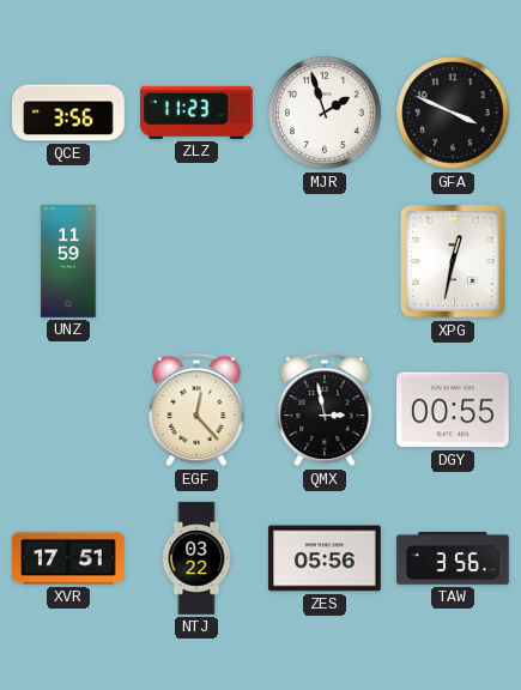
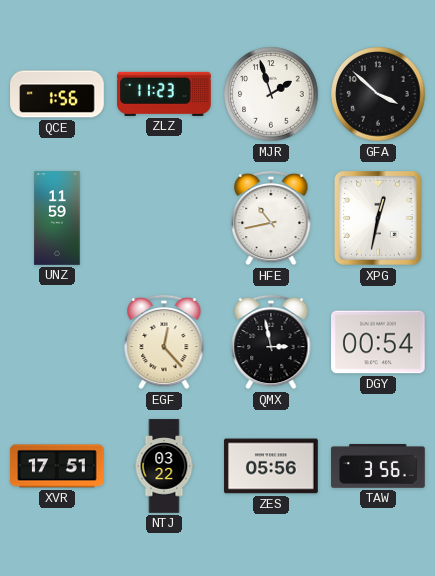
QCE: 3:56 -> 1:56 (57, 94)
GFA: 3:49 -> 3:52 (378, 94)
HFE: none -> 10:43 (271, 218)
DGY: 00:55 -> 00:54 (379, 342)
